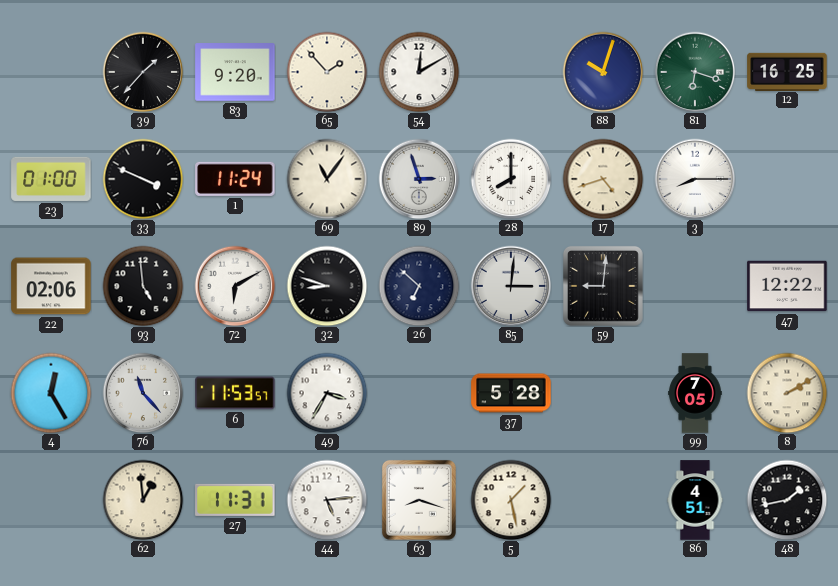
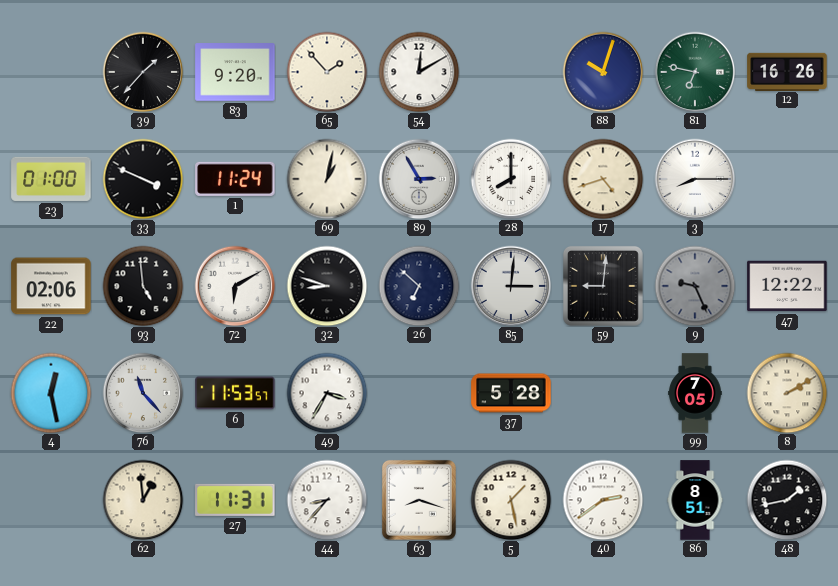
81: 6:18 -> 6:47 (695, 72)
12: 16:25 -> 16:26 (787, 71)
69: 11:06 -> 1:02 (327, 179)
89: 2:57 -> 2:55 (419, 179)
9: none -> 9:26 (695, 286)
4: 12:25 -> 12:28 (51, 393)
44: 5:14 -> 8:37 (327, 500)
40: none -> 2:39 (603, 500)
86: 4:51 -> 8:51 (695, 500)
